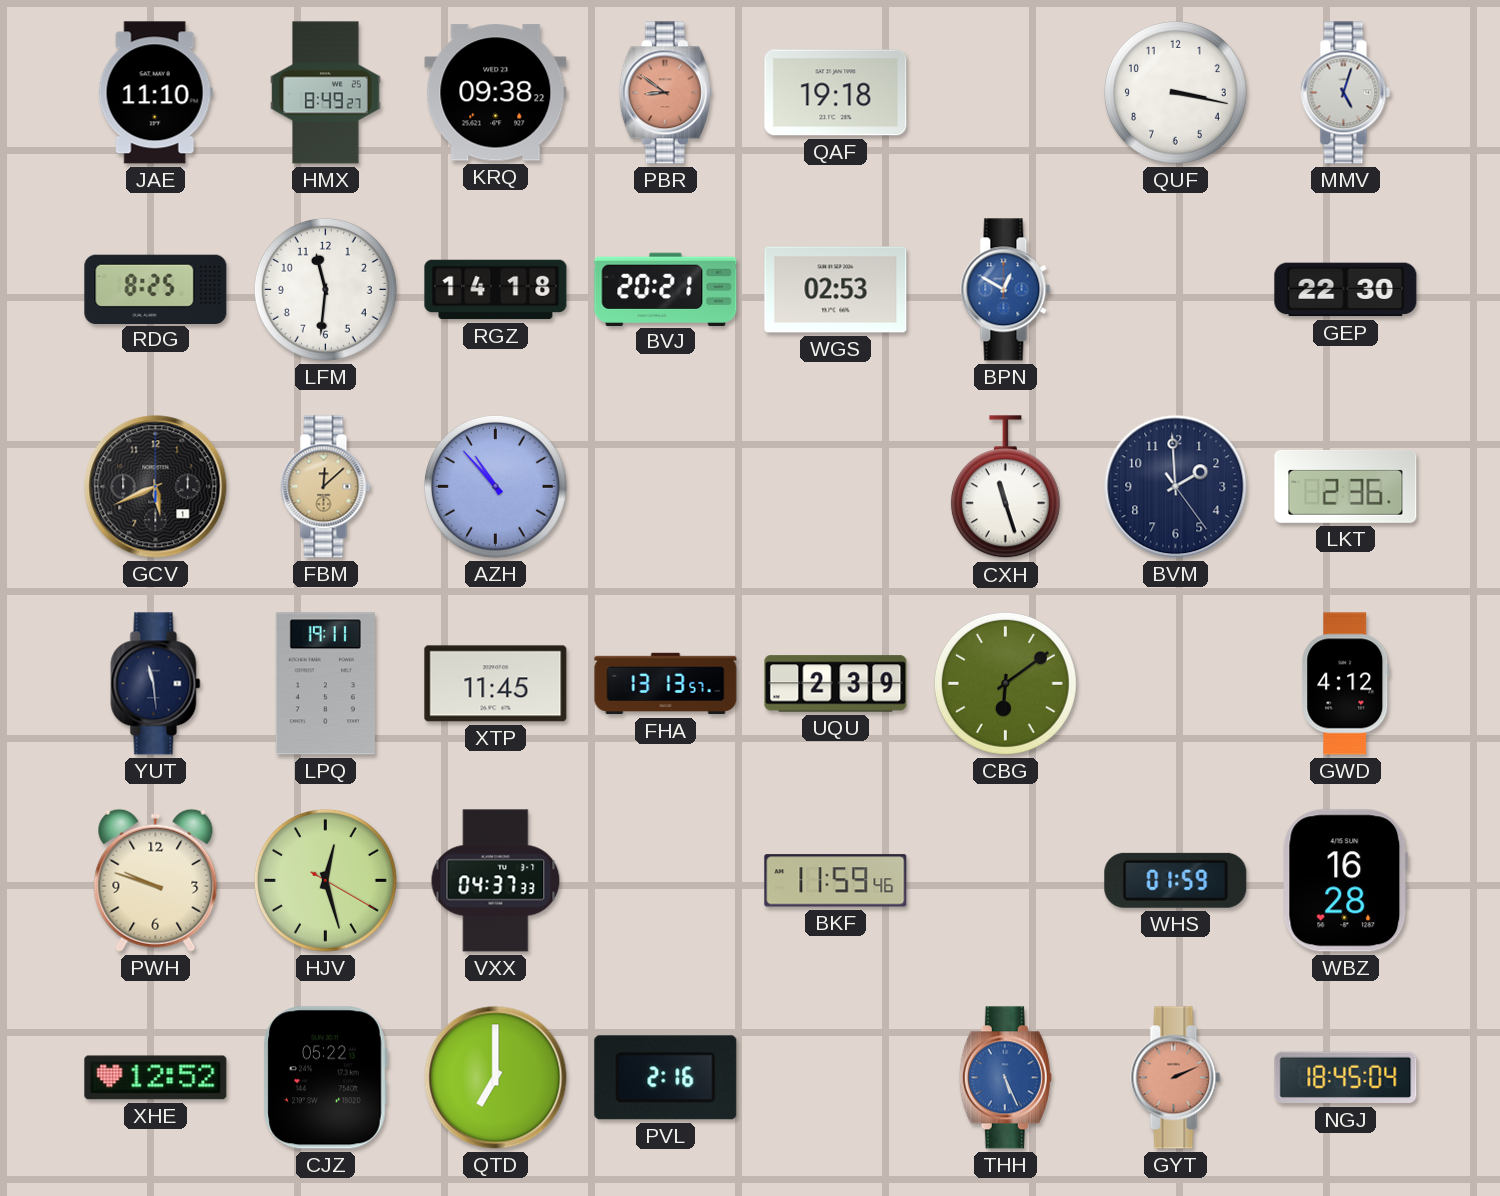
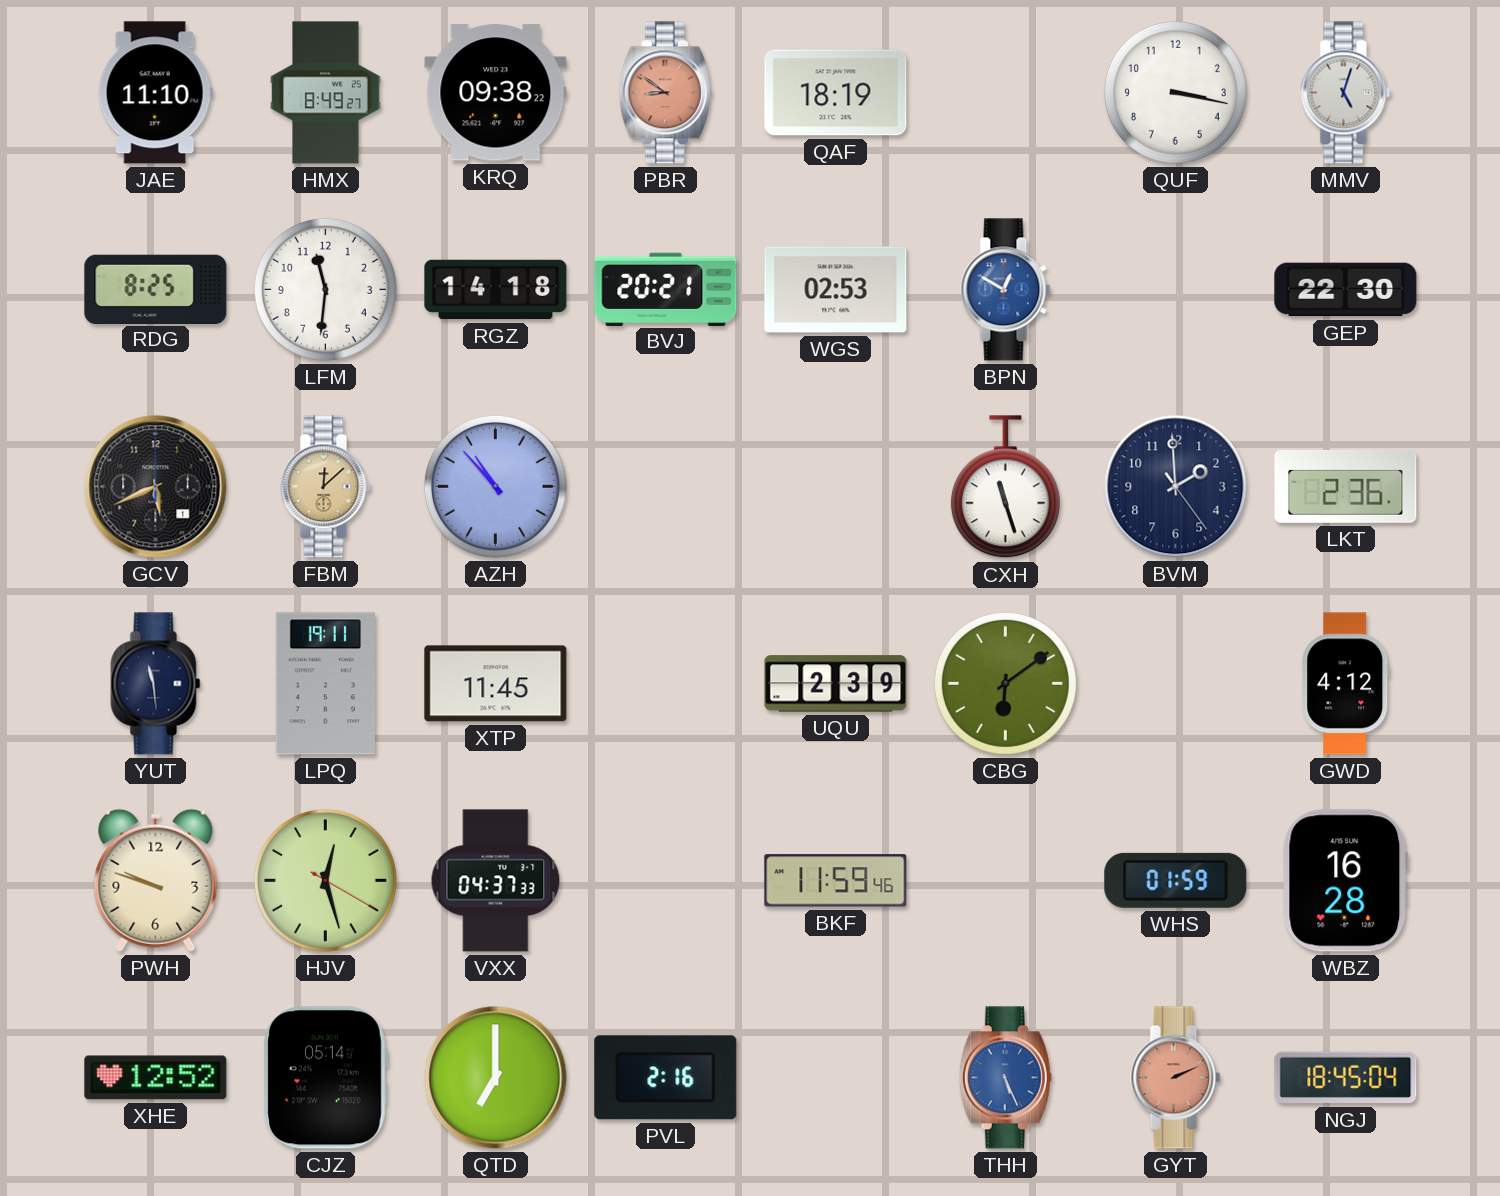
QAF: 19:18 -> 18:19 (836, 93)
FHA: 13:13 -> none (666, 684)
CJZ: 05:22 -> 05:14 (325, 1078)
